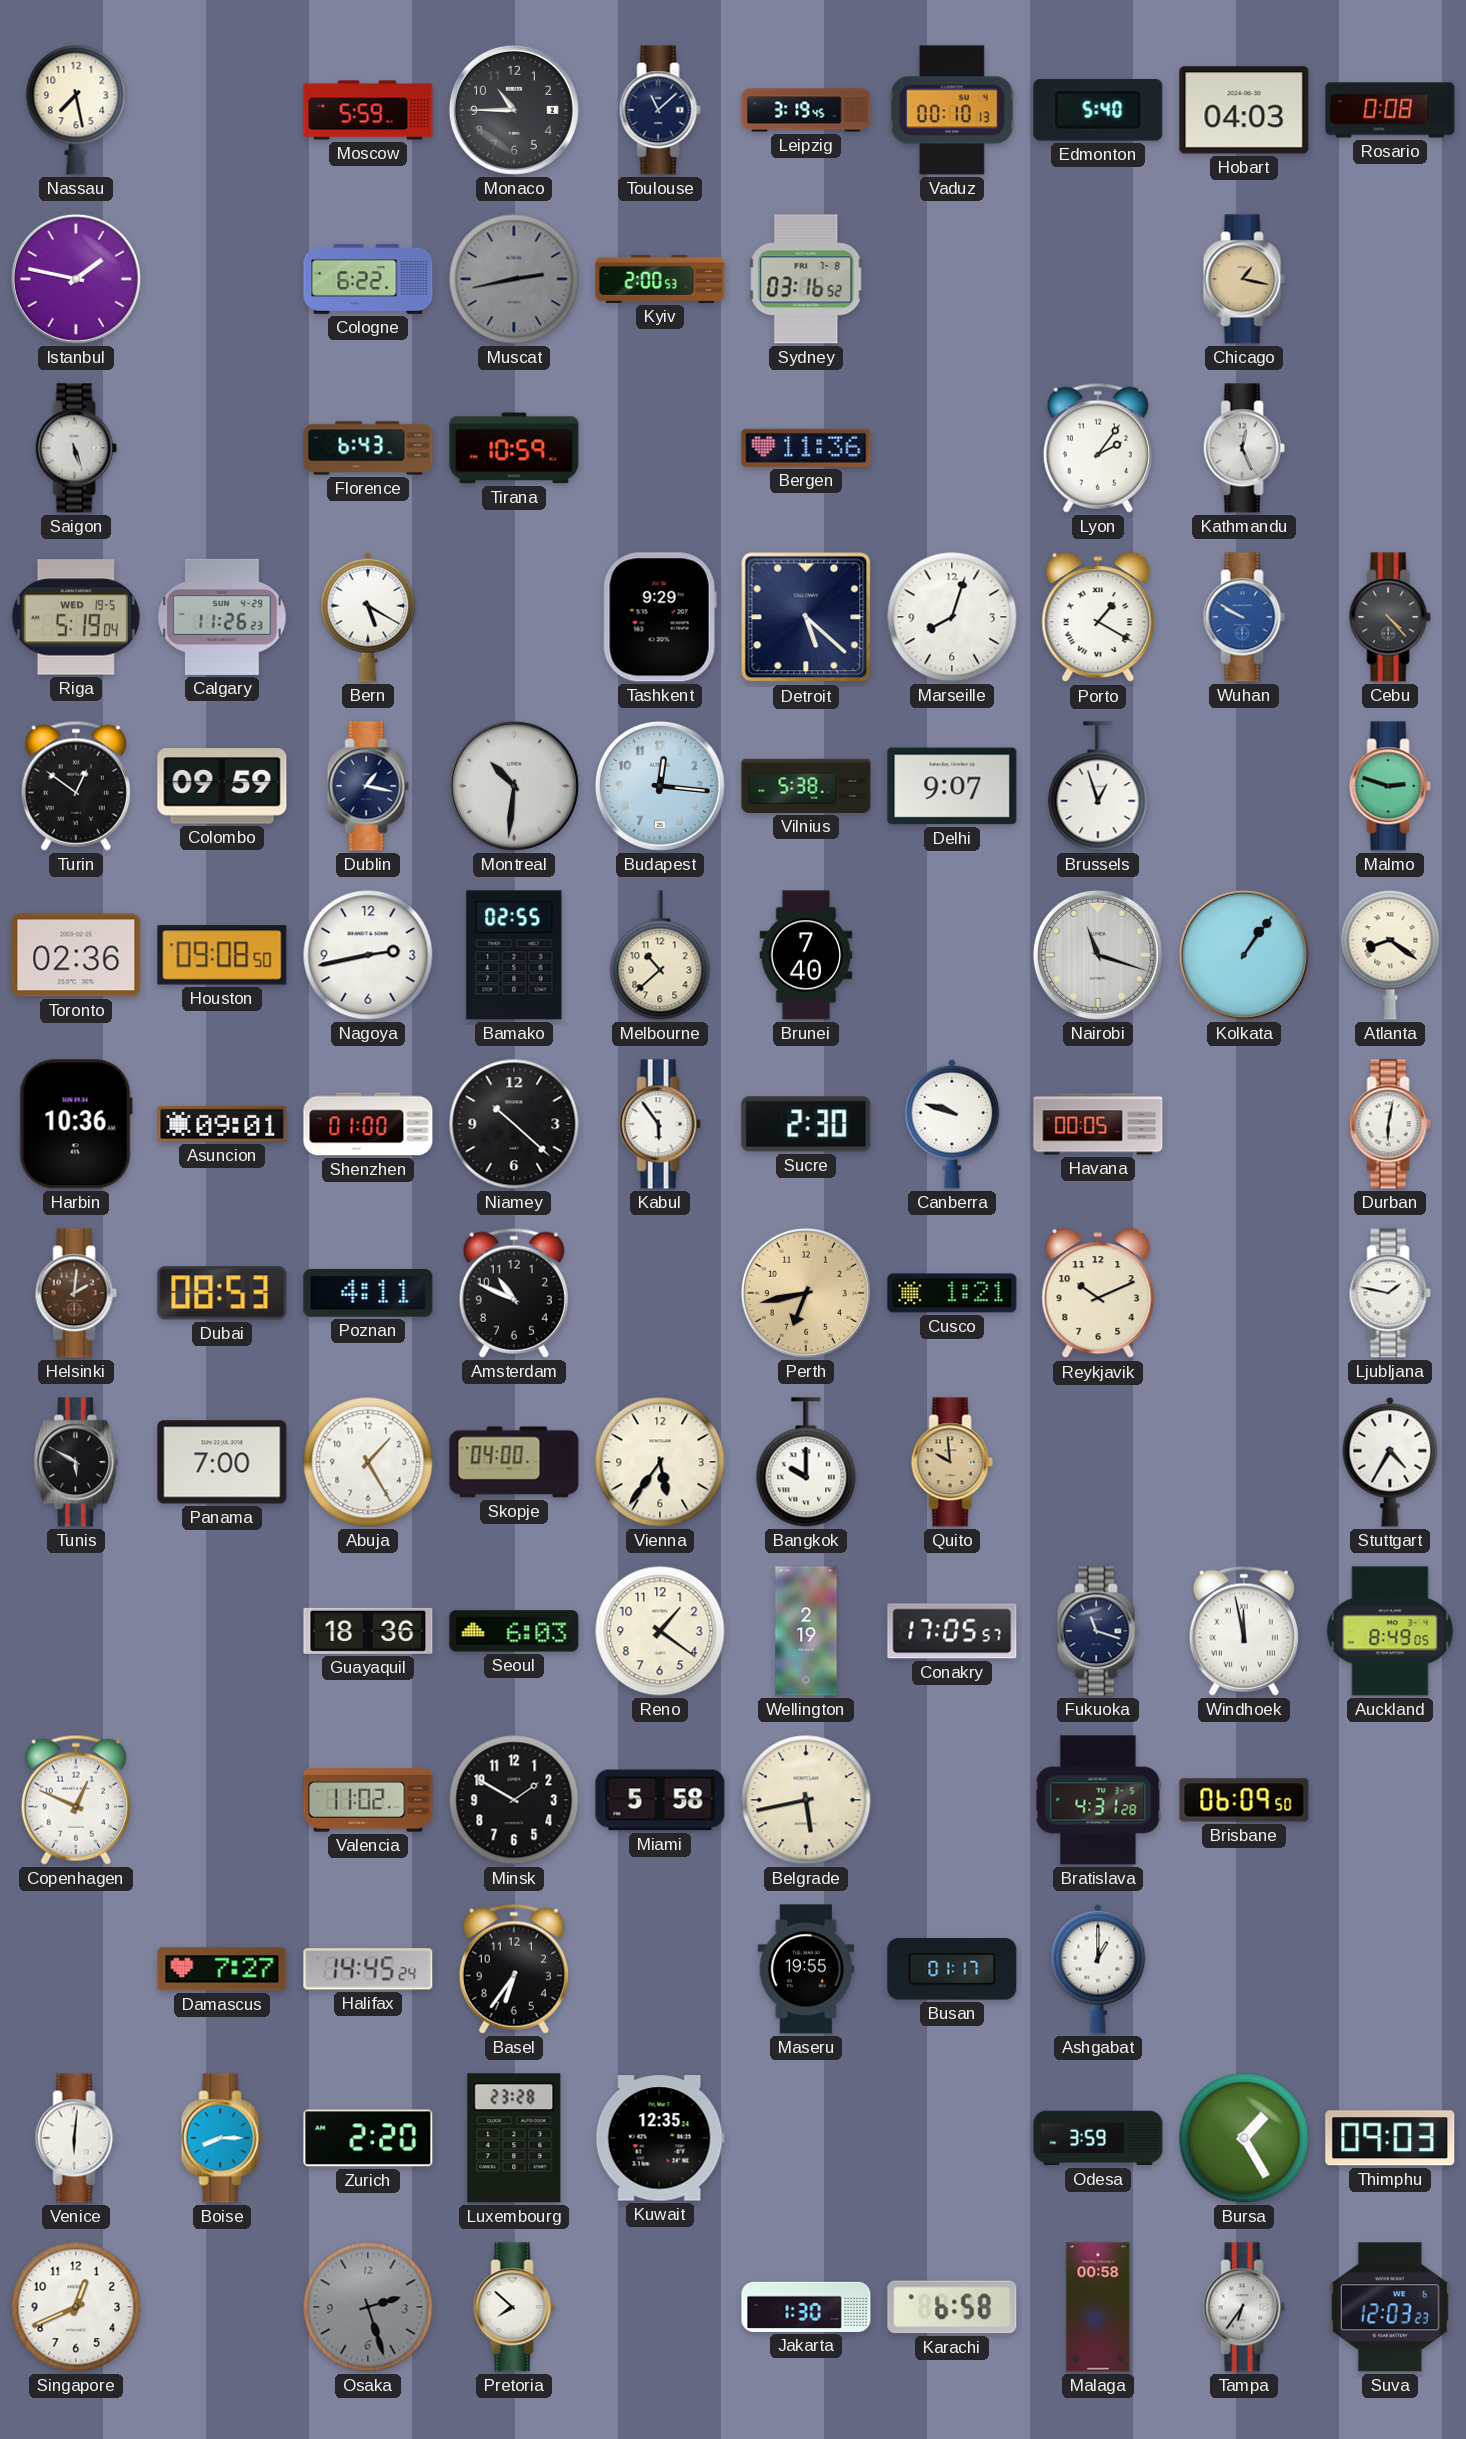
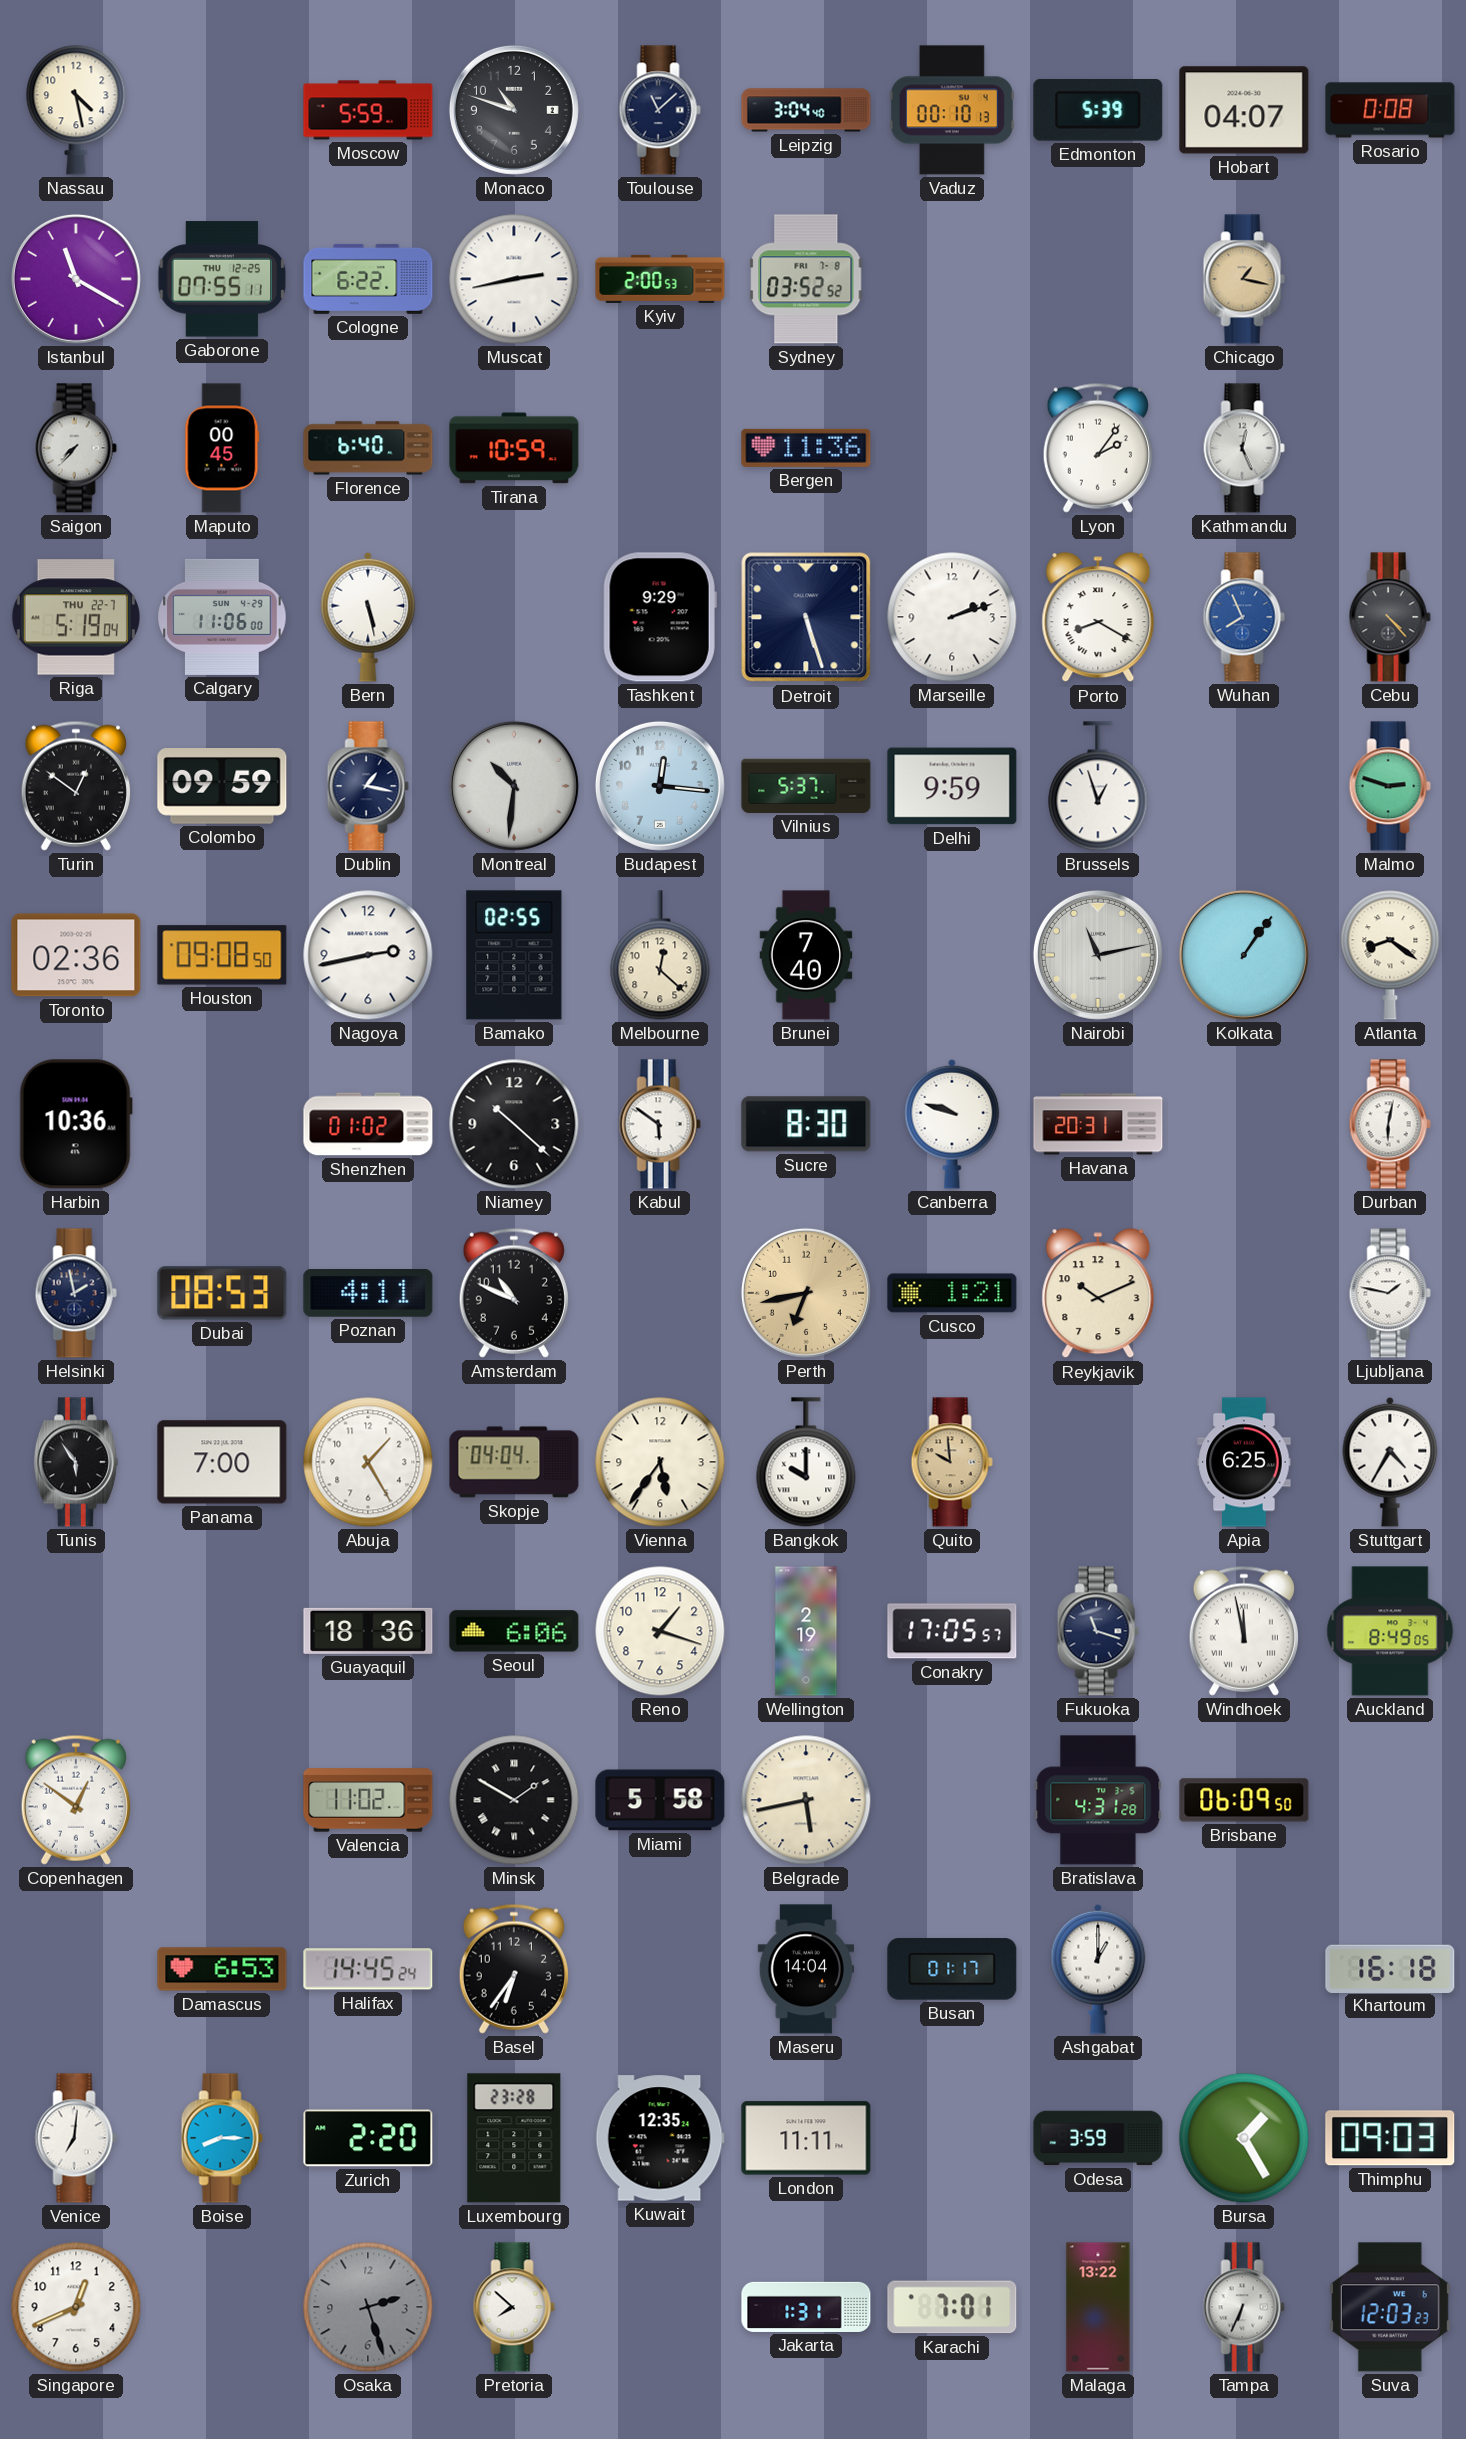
Nassau: 7:28 -> 4:28 (76, 110)
Monaco: 10:45 -> 10:48 (514, 110)
Leipzig: 3:19 -> 3:04 (806, 110)
Edmonton: 5:40 -> 5:39 (1098, 111)
Hobart: 04:03 -> 04:07 (1244, 110)
Istanbul: 1:47 -> 11:20 (76, 279)
Gaborone: none -> 07:55 (222, 279)
Muscat dial: grey -> white (514, 279)
Sydney: 03:16 -> 03:52 (806, 279)
Saigon: 5:27 -> 7:37 (76, 448)
Maputo: none -> 00:45 (222, 448)
Florence: 6:43 -> 6:40 (368, 448)
Riga date: WED 19-5 -> THU 22-7 (76, 617)
Calgary: 11:26 -> 11:06 (222, 617)
Bern: 5:20 -> 5:28 (368, 617)
Detroit: 5:22 -> 5:27 (806, 617)
Marseille: 8:03 -> 2:12 (952, 617)
Porto: 1:20 -> 8:20 (1098, 618)
Wuhan: 9:50 -> 7:56 (1244, 617)
Vilnius: 5:38 -> 5:37 (806, 786)
Delhi: 9:07 -> 9:59 (952, 786)
Melbourne: 10:38 -> 12:22 (660, 955)
Nairobi: 11:18 -> 11:13 (1098, 955)
Asuncion: 09:01 -> none (222, 1124)
Shenzhen: 01:00 -> 01:02 (368, 1124)
Kabul: 5:54 -> 5:51 (660, 1124)
Sucre: 2:30 -> 8:30 (806, 1124)
Havana: 00:05 -> 20:31 (1098, 1124)
Helsinki: 2:01 -> 1:58 (76, 1293)
Helsinki dial: brown -> navy (76, 1293)
Tunis: 5:50 -> 5:54 (76, 1462)
Skopje: 04:00 -> 04:04 (514, 1462)
Apia: none -> 6:25 (1244, 1462)
Seoul: 6:03 -> 6:06 (514, 1631)
Reno: 1:21 -> 1:18 (660, 1631)
Copenhagen: 12:49 -> 12:51 (76, 1800)
Minsk numerals: Arabic -> Roman (514, 1800)
Damascus: 7:27 -> 6:53 (222, 1969)
Maseru: 19:55 -> 14:04 (806, 1969)
Khartoum: none -> 16:18 (1390, 1968)
Venice: 6:01 -> 7:01 (76, 2138)
London: none -> 11:11 (806, 2138)
Jakarta: 1:30 -> 1:31 (806, 2307)
Karachi: 6:58 -> 7:01 (952, 2307)
Malaga: 00:58 -> 13:22 (1098, 2307)
Tampa: 6:36 -> 6:34 (1244, 2307)
